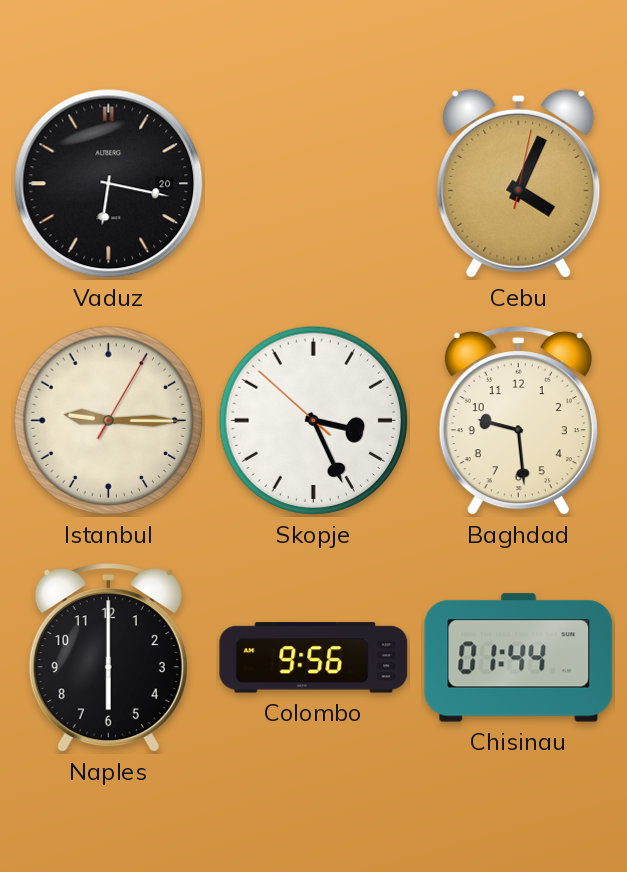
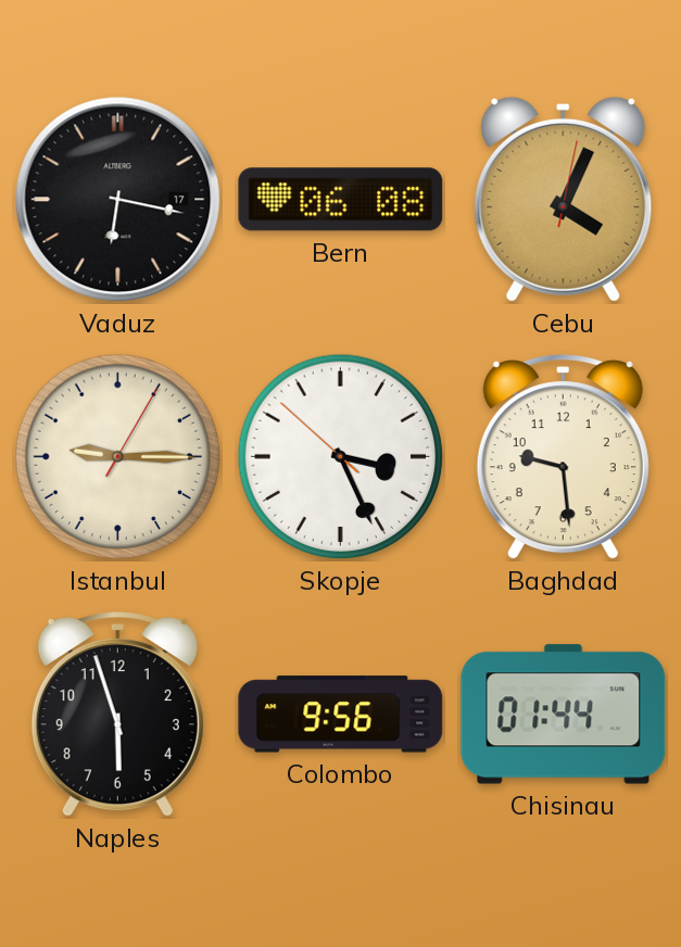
Vaduz date: 20 -> 17 (118, 200)
Bern: none -> 06:08 (341, 200)
Naples: 6:00 -> 5:57 (117, 715)
